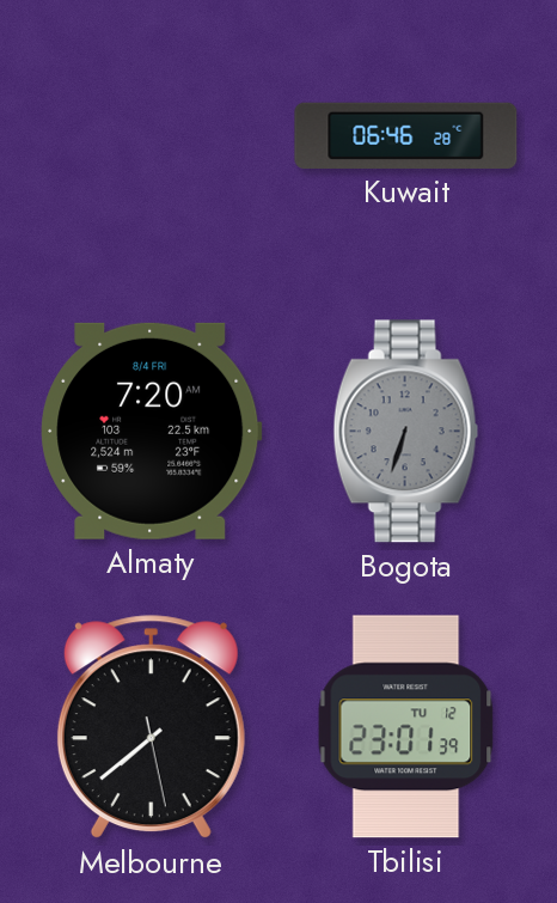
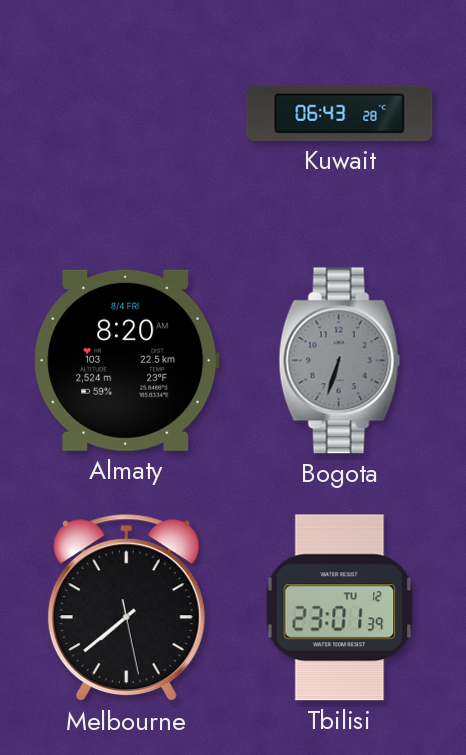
Kuwait: 06:46 -> 06:43 (340, 113)
Almaty: 7:20 -> 8:20 (127, 360)
